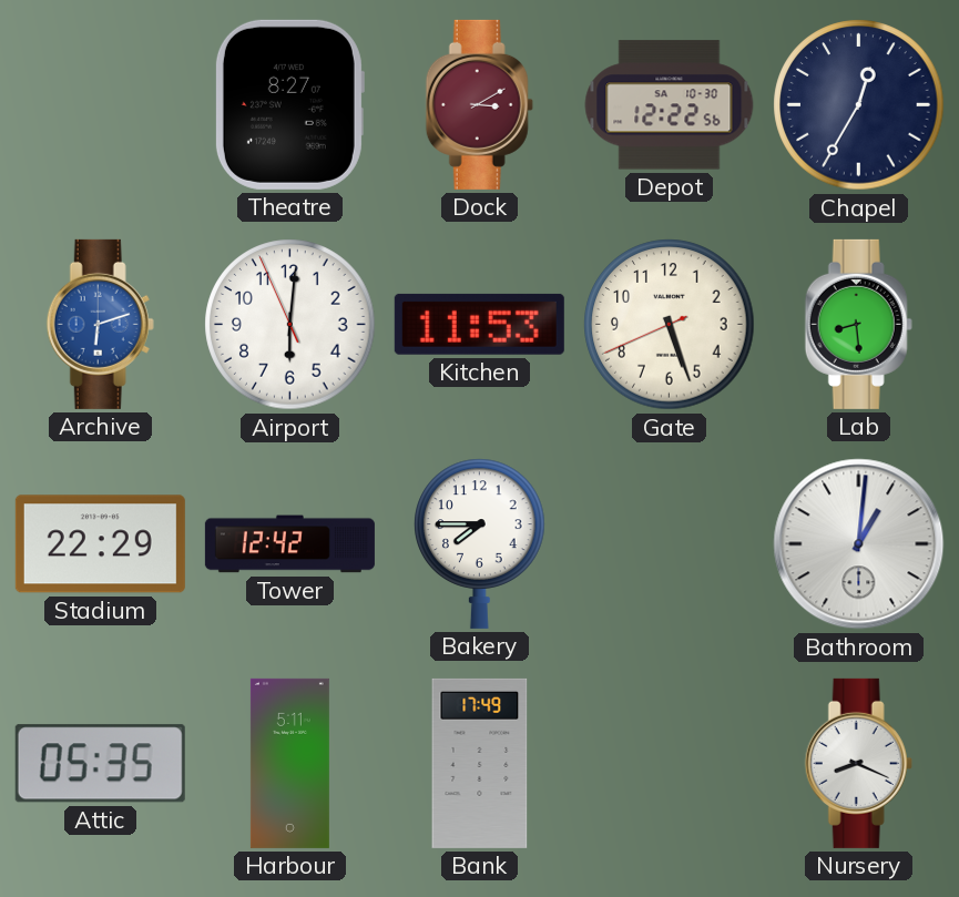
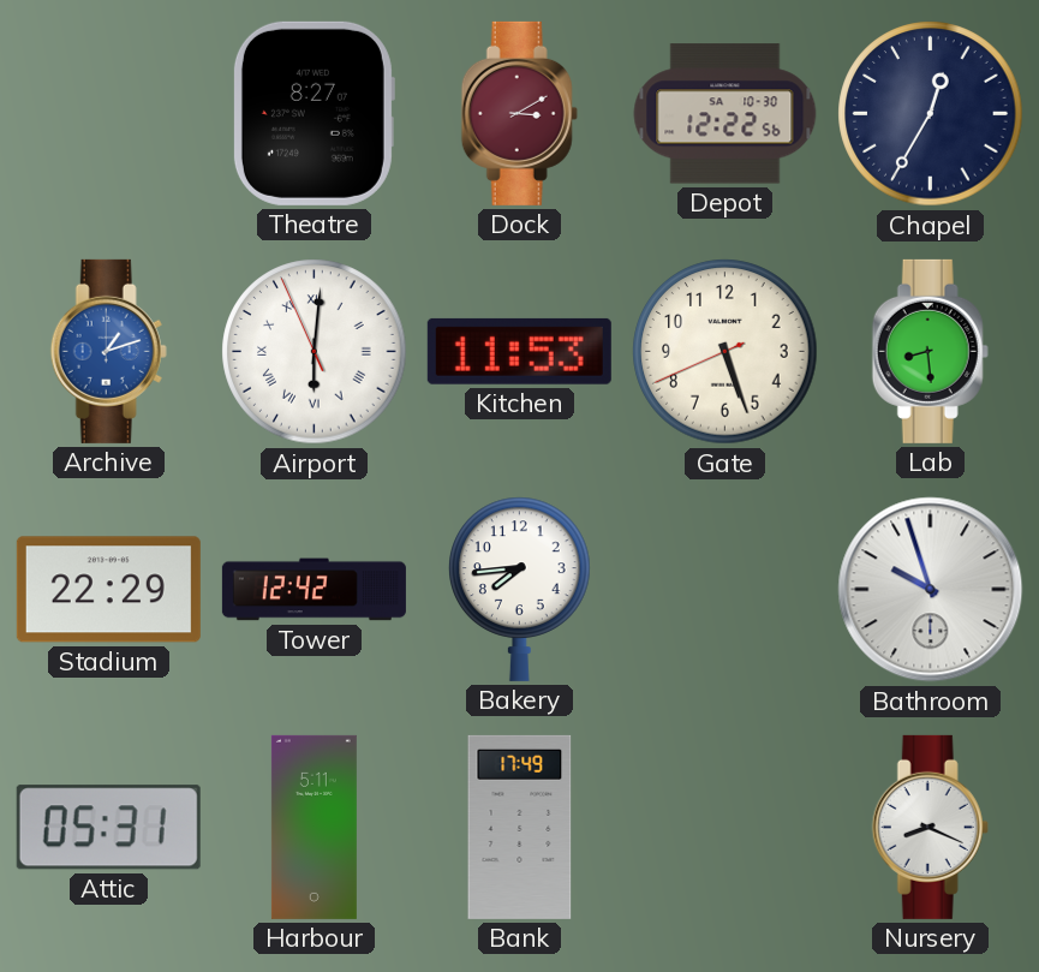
Archive: 6:12 -> 1:12 (108, 351)
Airport numerals: Arabic -> Roman (315, 352)
Bakery: 7:45 -> 7:44 (520, 589)
Bathroom: 1:01 -> 9:57 (931, 590)
Attic: 05:35 -> 05:31 (108, 828)
